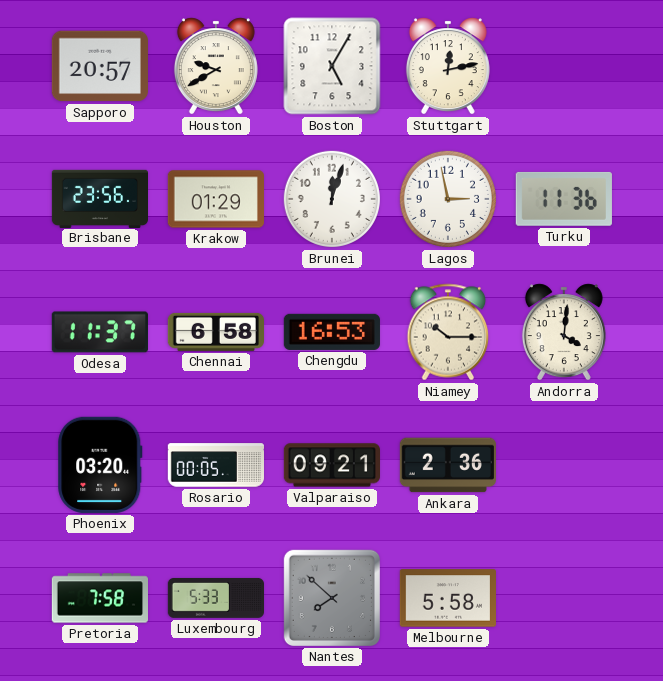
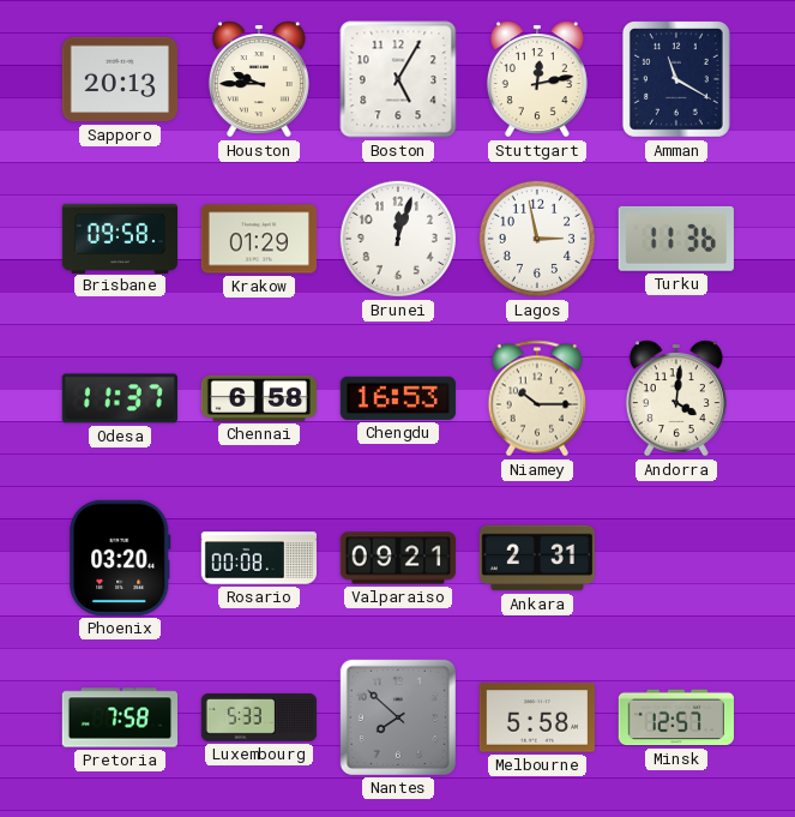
Sapporo: 20:57 -> 20:13 (120, 79)
Houston: 9:40 -> 9:45 (259, 79)
Amman: none -> 11:20 (676, 79)
Brisbane: 23:56 -> 09:58 (119, 238)
Rosario: 00:05 -> 00:08 (258, 558)
Ankara: 2:36 -> 2:31 (536, 558)
Minsk: none -> 12:57 (675, 717)
